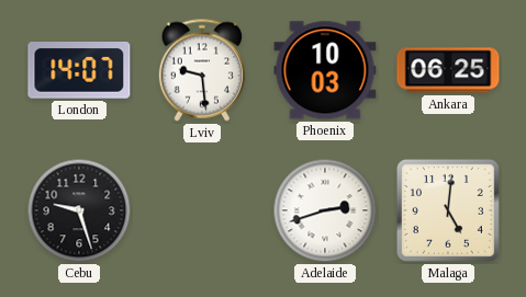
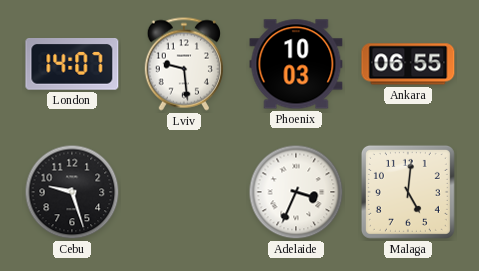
Ankara: 06:25 -> 06:55 (408, 64)
Adelaide: 2:42 -> 3:34 (296, 192)
